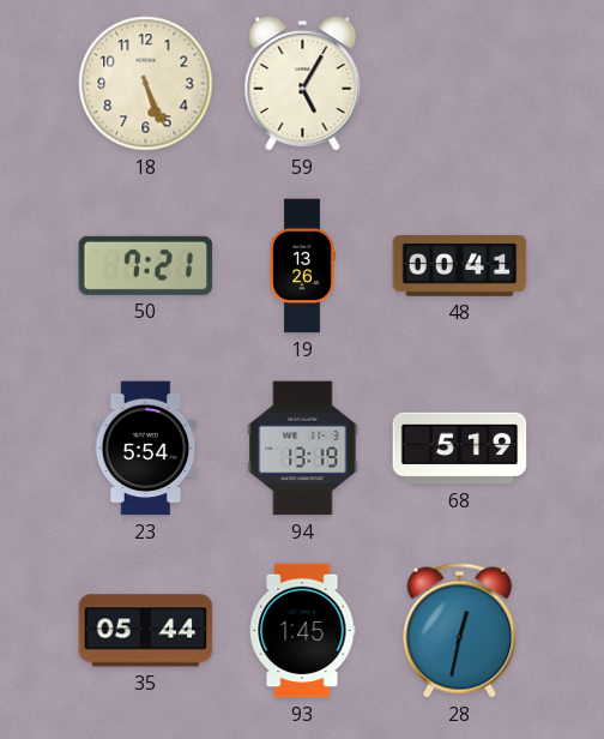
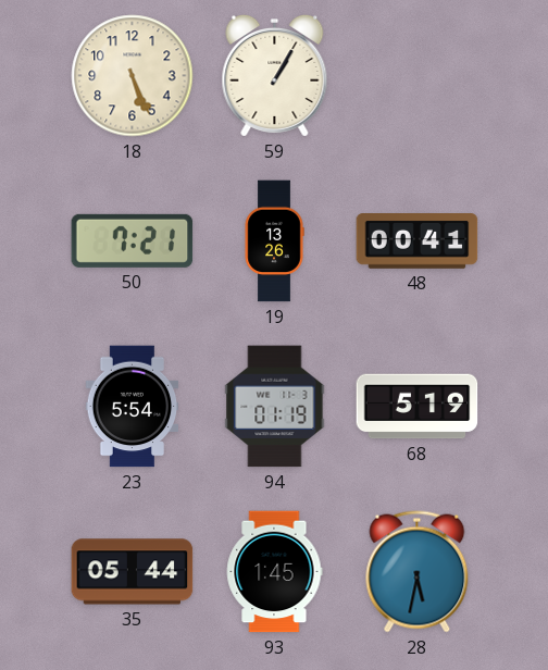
59: 5:05 -> 1:05 (275, 75)
94: 13:19 -> 01:19 (275, 407)
28: 12:32 -> 5:32 (418, 572)
